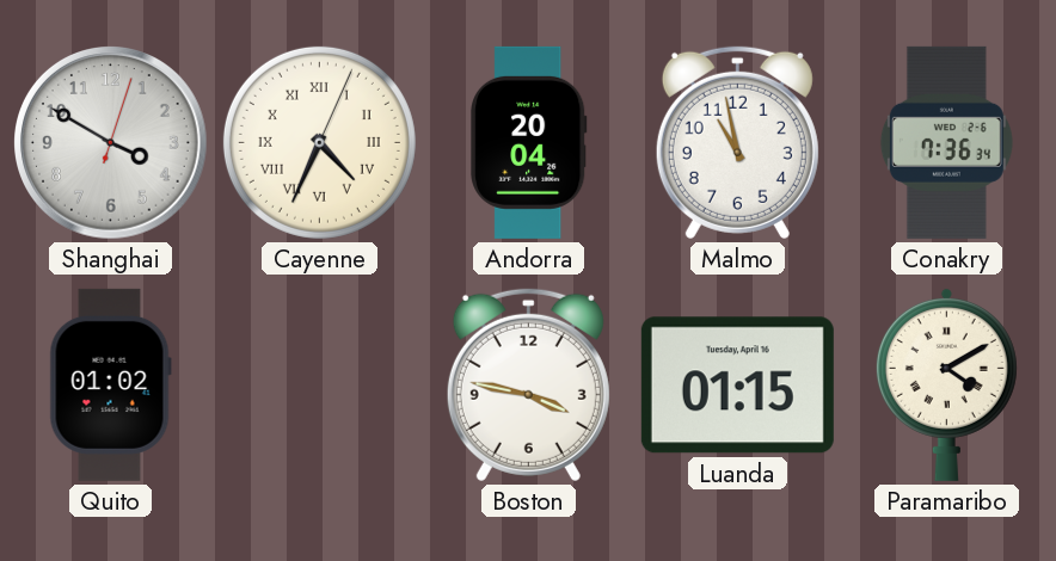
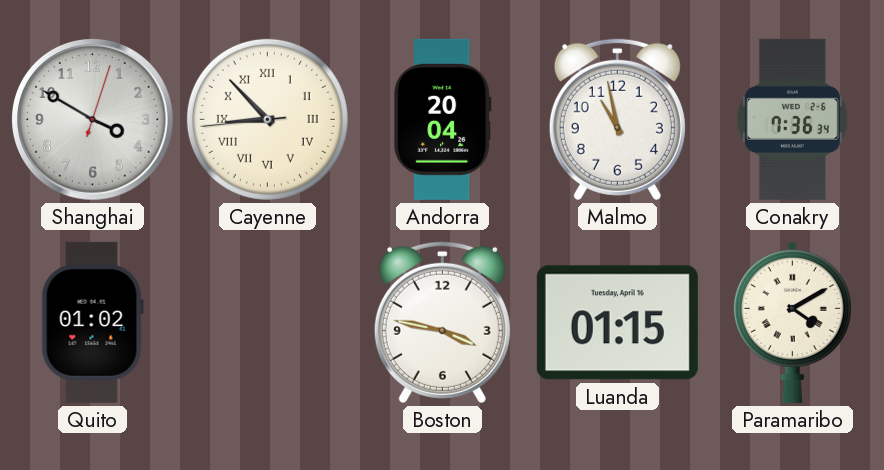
Cayenne: 4:34 -> 8:52 (267, 119)
